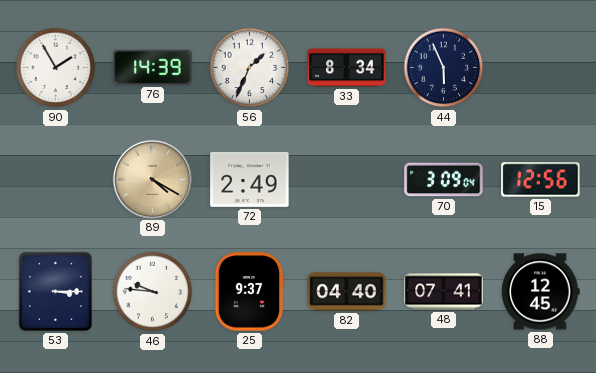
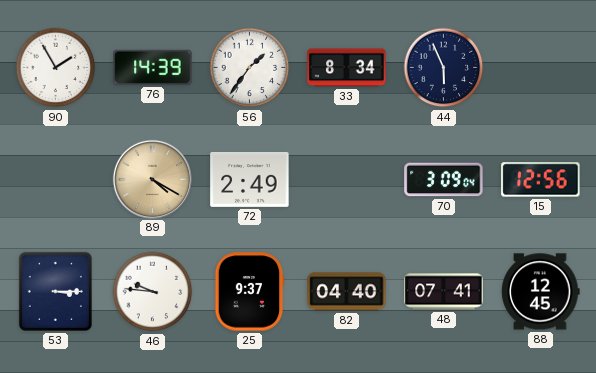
56: 1:34 -> 1:36 (250, 68)
